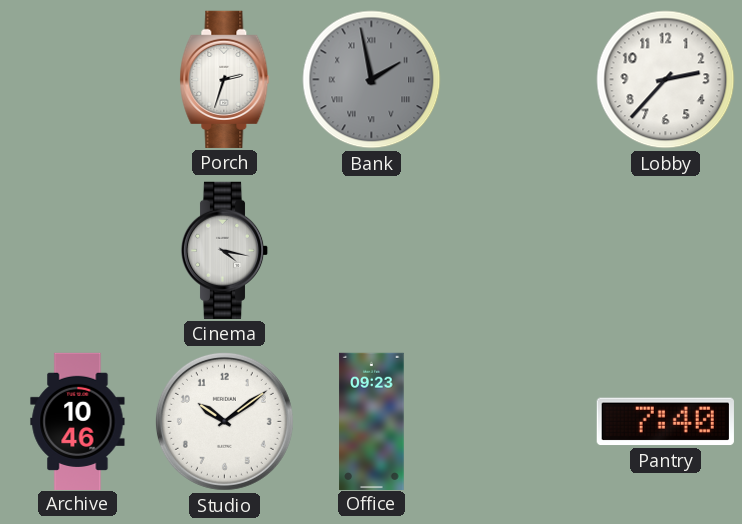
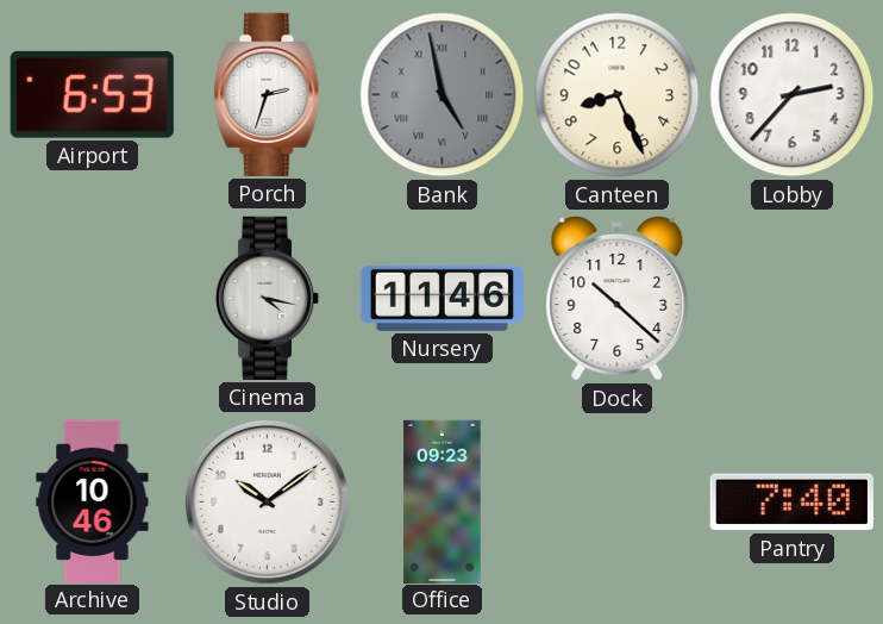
Airport: none -> 6:53 (92, 94)
Bank: 1:58 -> 4:58 (443, 95)
Canteen: none -> 8:26 (618, 95)
Nursery: none -> 11:46 (441, 298)
Dock: none -> 10:22 (618, 299)
